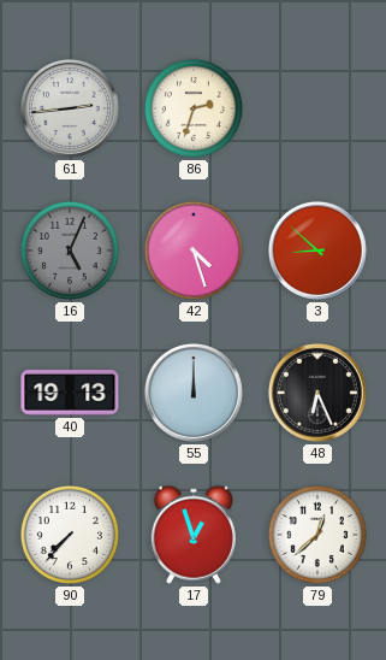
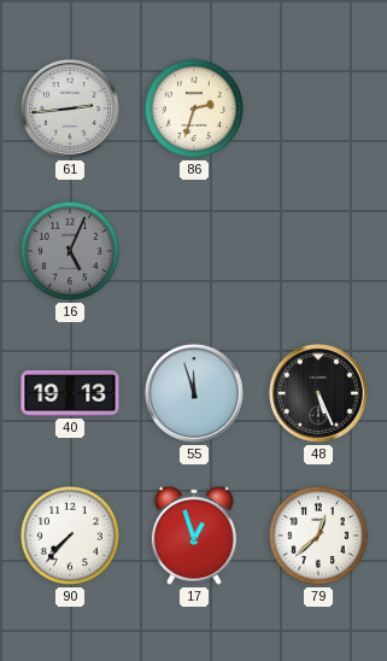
42: 4:27 -> none (194, 251)
3: 8:52 -> none (317, 251)
55: 12:00 -> 11:57 (194, 393)
48: 6:26 -> 5:26 (318, 393)
